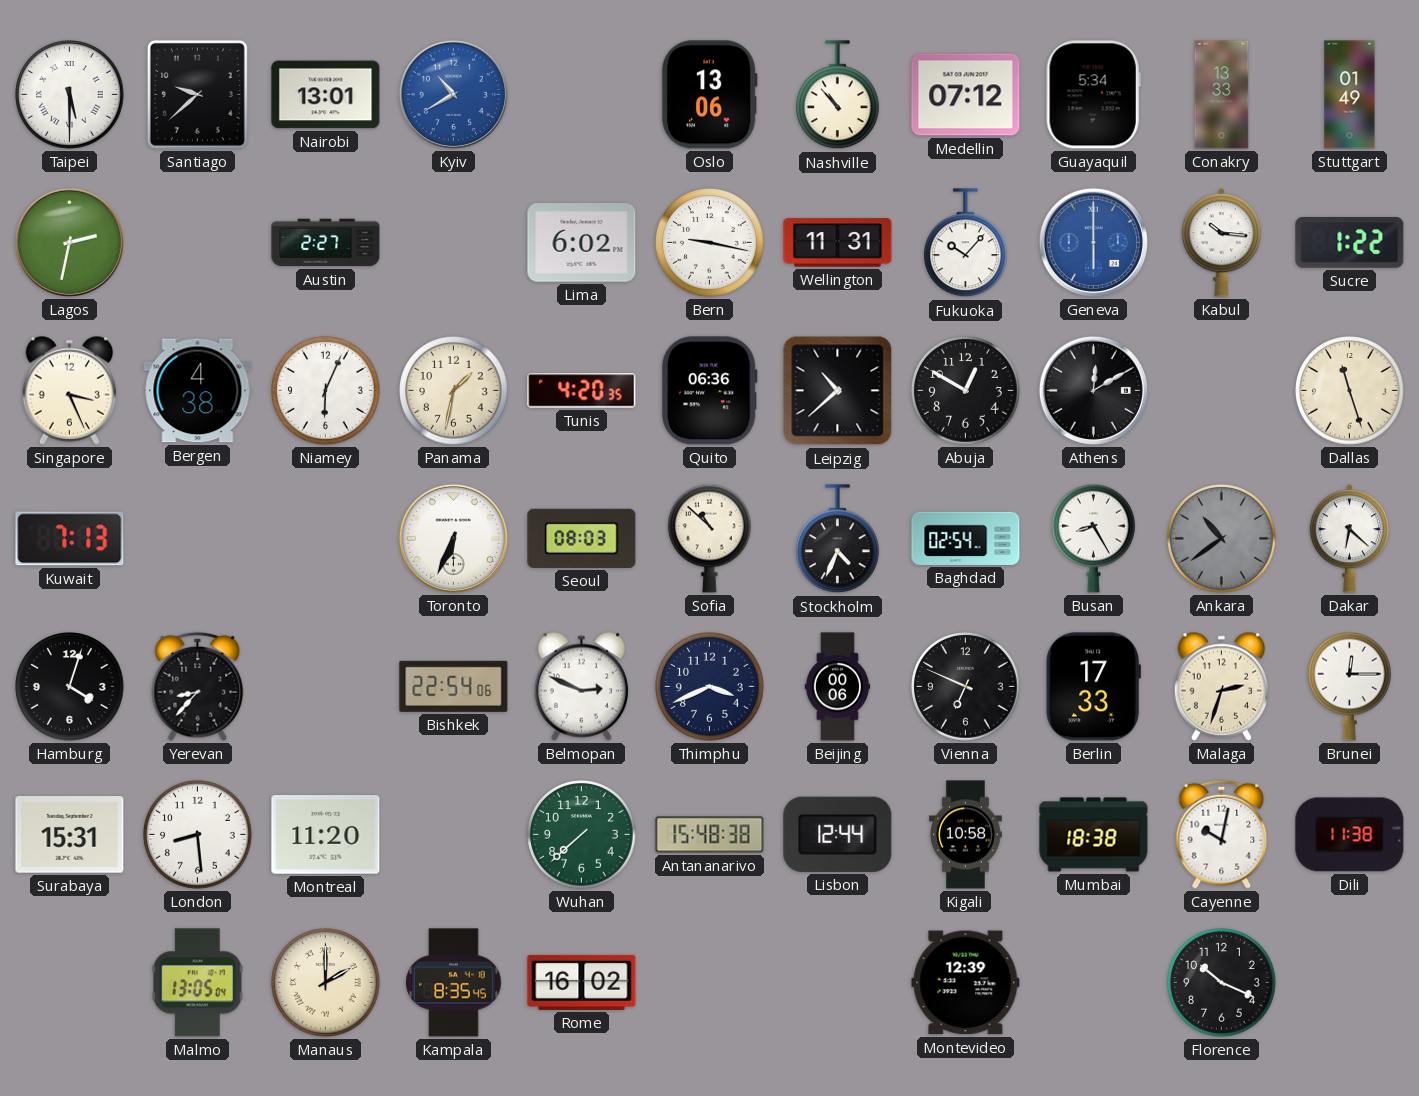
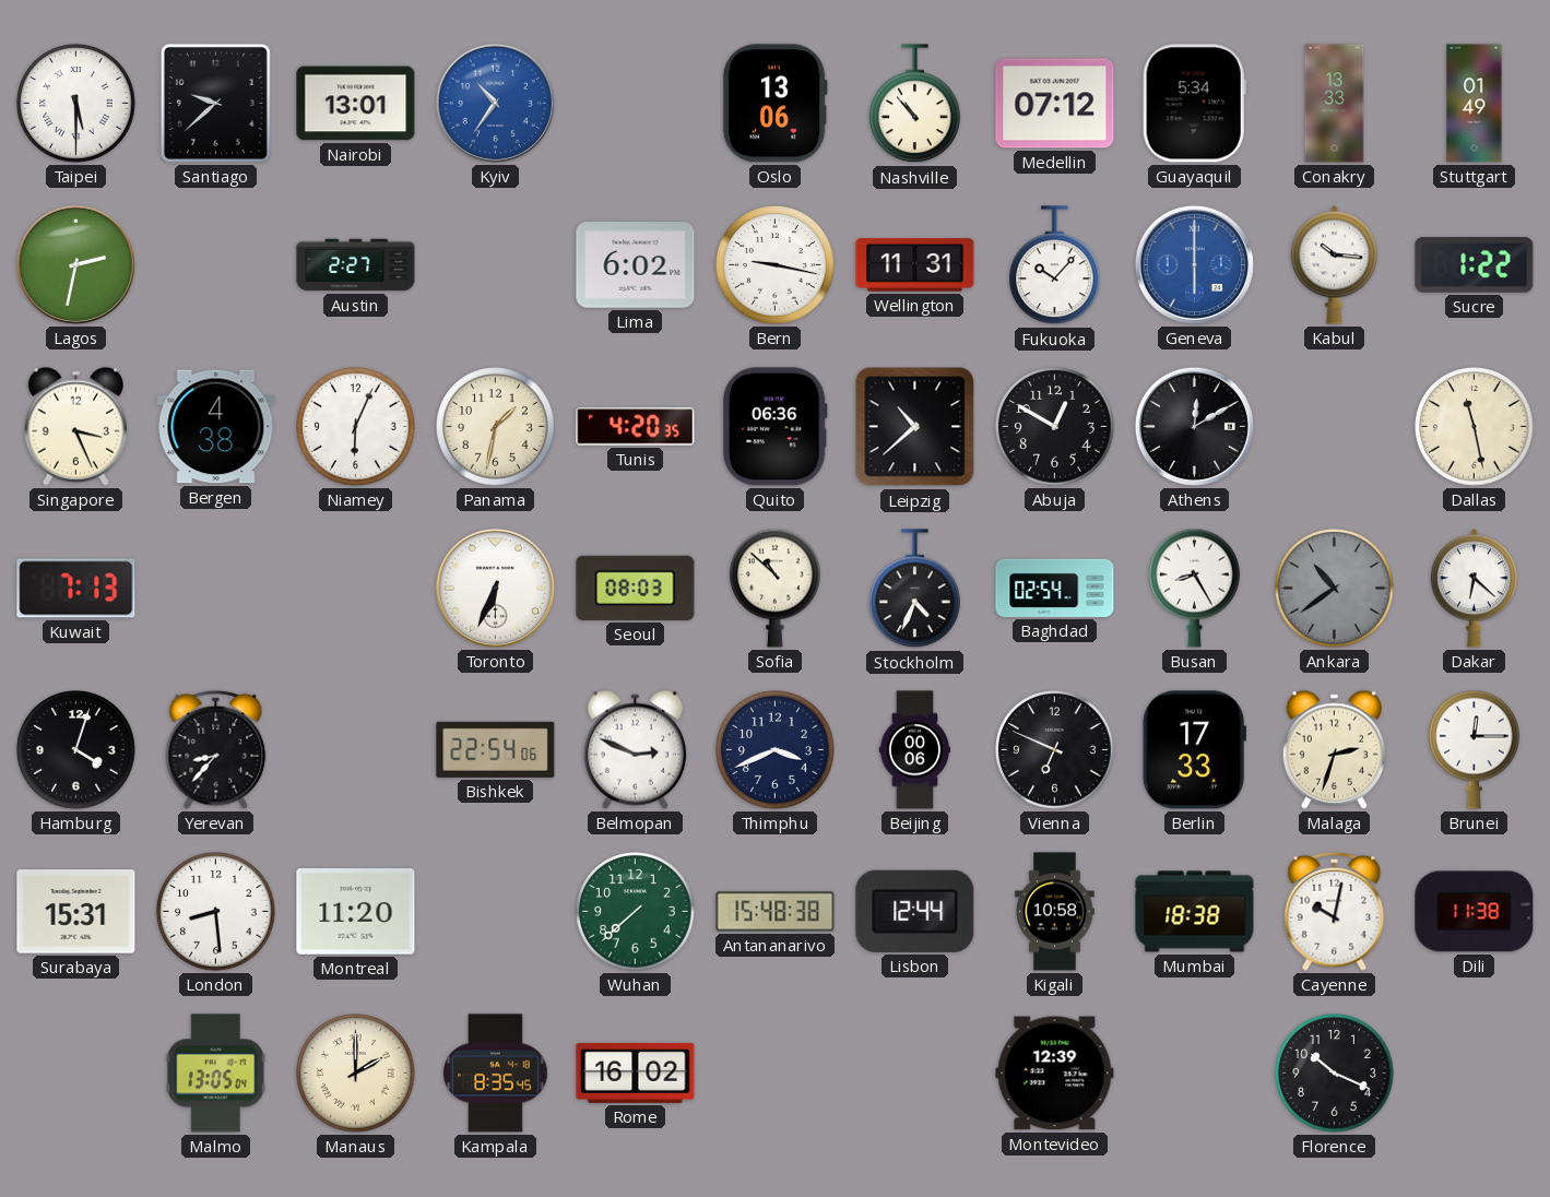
Kyiv: 10:40 -> 10:36 (495, 103)
Dallas: 11:27 -> 11:28 (1475, 427)
